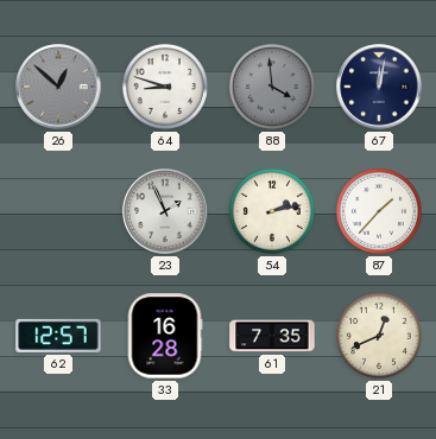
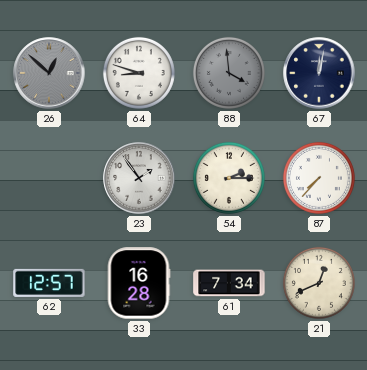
23: 1:56 -> 1:54 (139, 178)
54: 2:13 -> 2:15 (229, 178)
87: 1:37 -> 7:37 (319, 178)
61: 7:35 -> 7:34 (229, 283)
